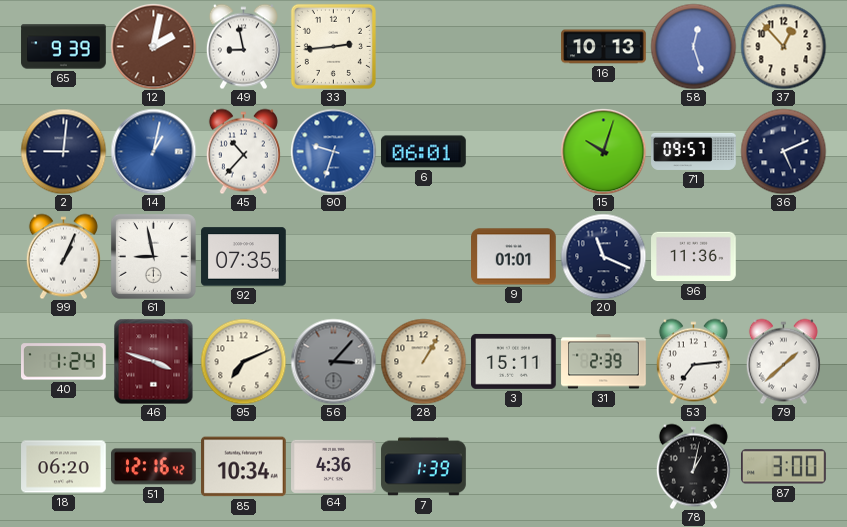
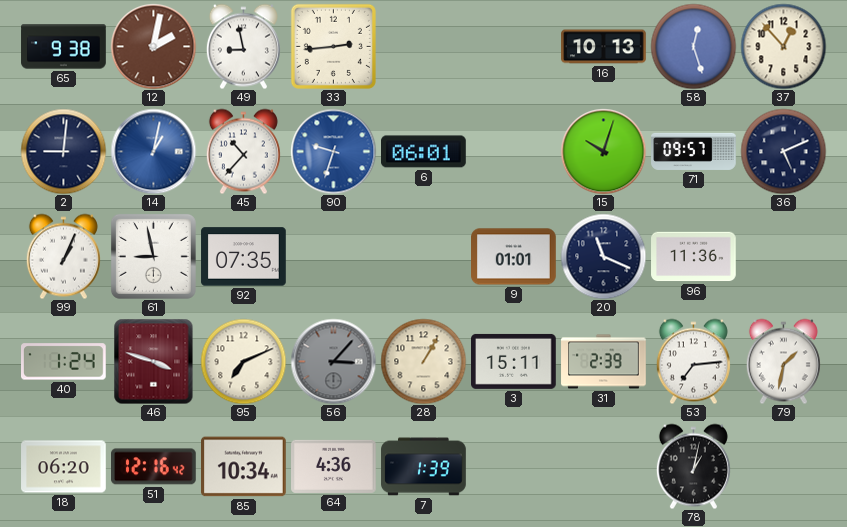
65: 9:39 -> 9:38 (64, 47)
79: 1:38 -> 1:32 (783, 361)
87: 3:00 -> none (784, 467)
